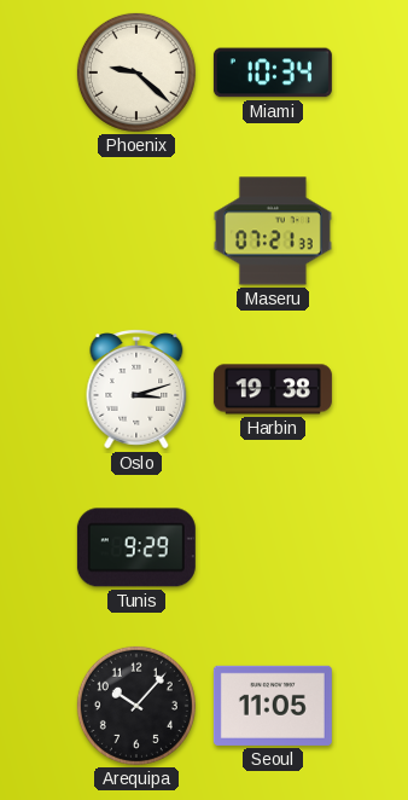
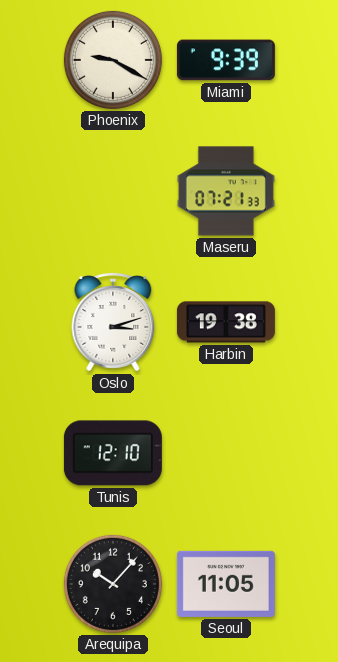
Phoenix: 9:22 -> 9:20 (113, 60)
Miami: 10:34 -> 9:39 (226, 60)
Tunis: 9:29 -> 12:10 (113, 453)
